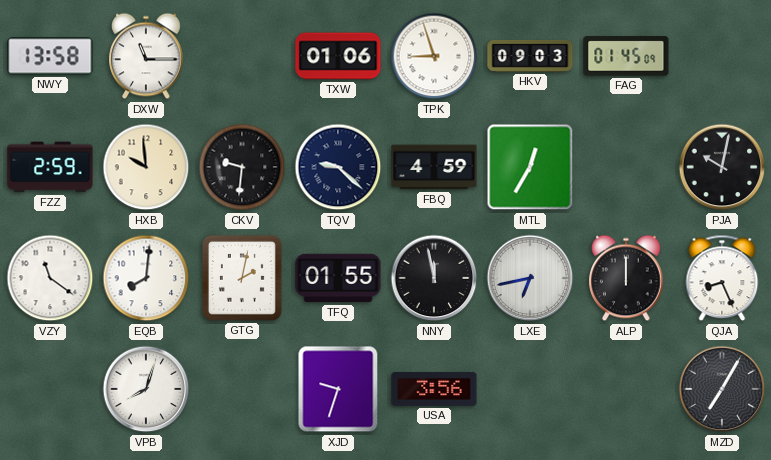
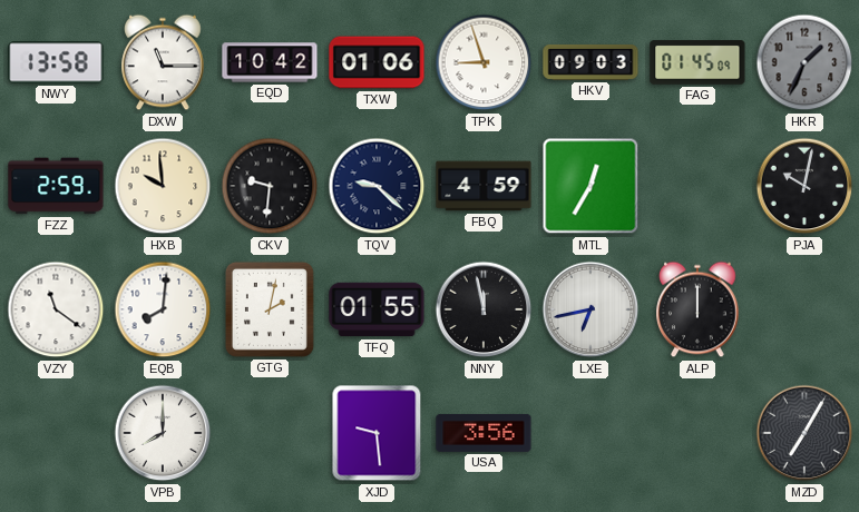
EQD: none -> 10:42 (270, 62)
HKR: none -> 1:34 (804, 62)
QJA: 8:26 -> none (722, 278)
VPB: 8:03 -> 8:00 (163, 433)
XJD: 9:33 -> 9:29 (377, 433)
